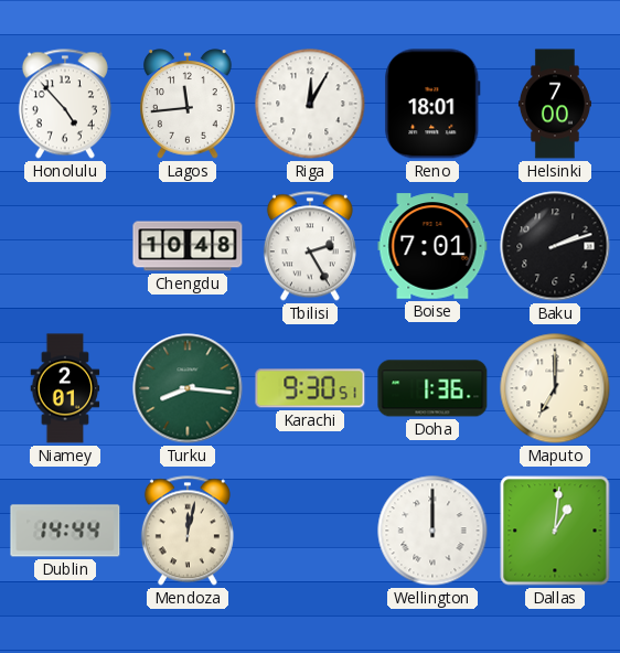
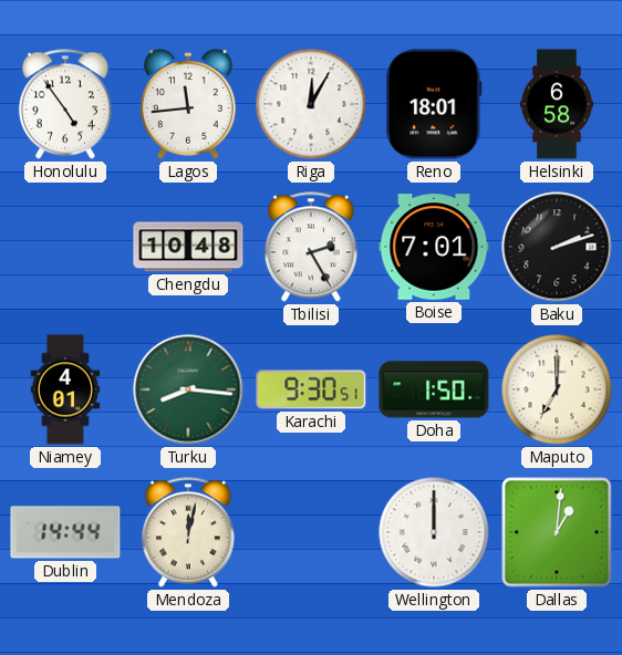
Honolulu: 4:53 -> 4:54 (65, 104)
Helsinki: 7:00 -> 6:58 (557, 104)
Niamey: 2:01 -> 4:01 (65, 389)
Doha: 1:36 -> 1:50 (434, 389)
